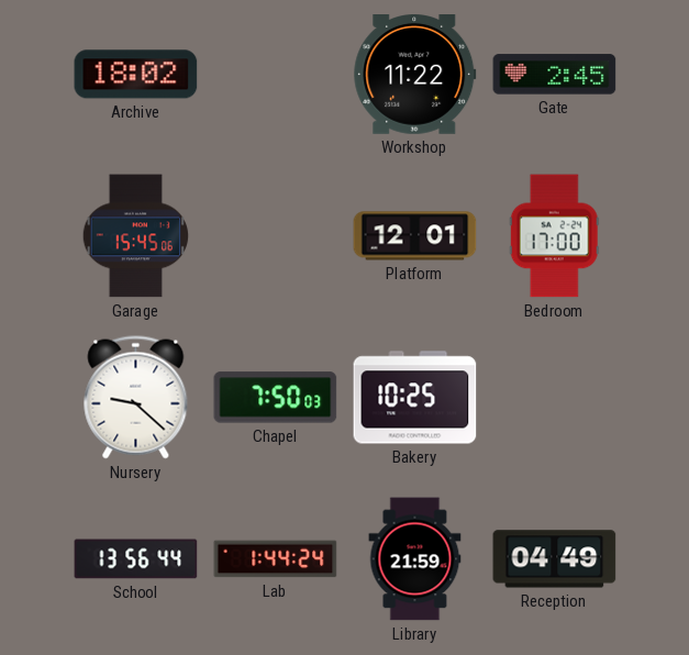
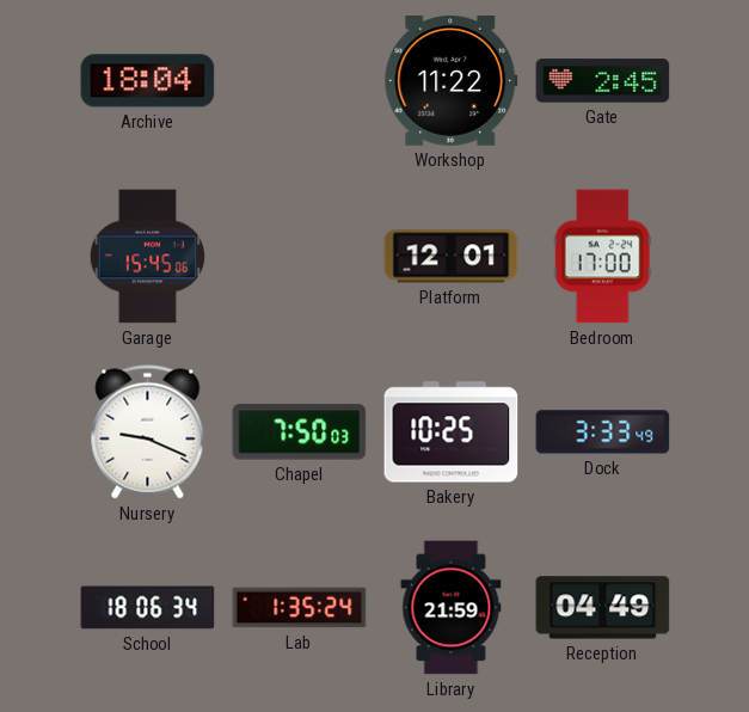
Archive: 18:02 -> 18:04 (148, 81)
Nursery: 9:22 -> 9:19 (148, 432)
Dock: none -> 3:33 (603, 432)
School: 13:56 -> 18:06 (148, 608)
Lab: 1:44 -> 1:35 (300, 608)
